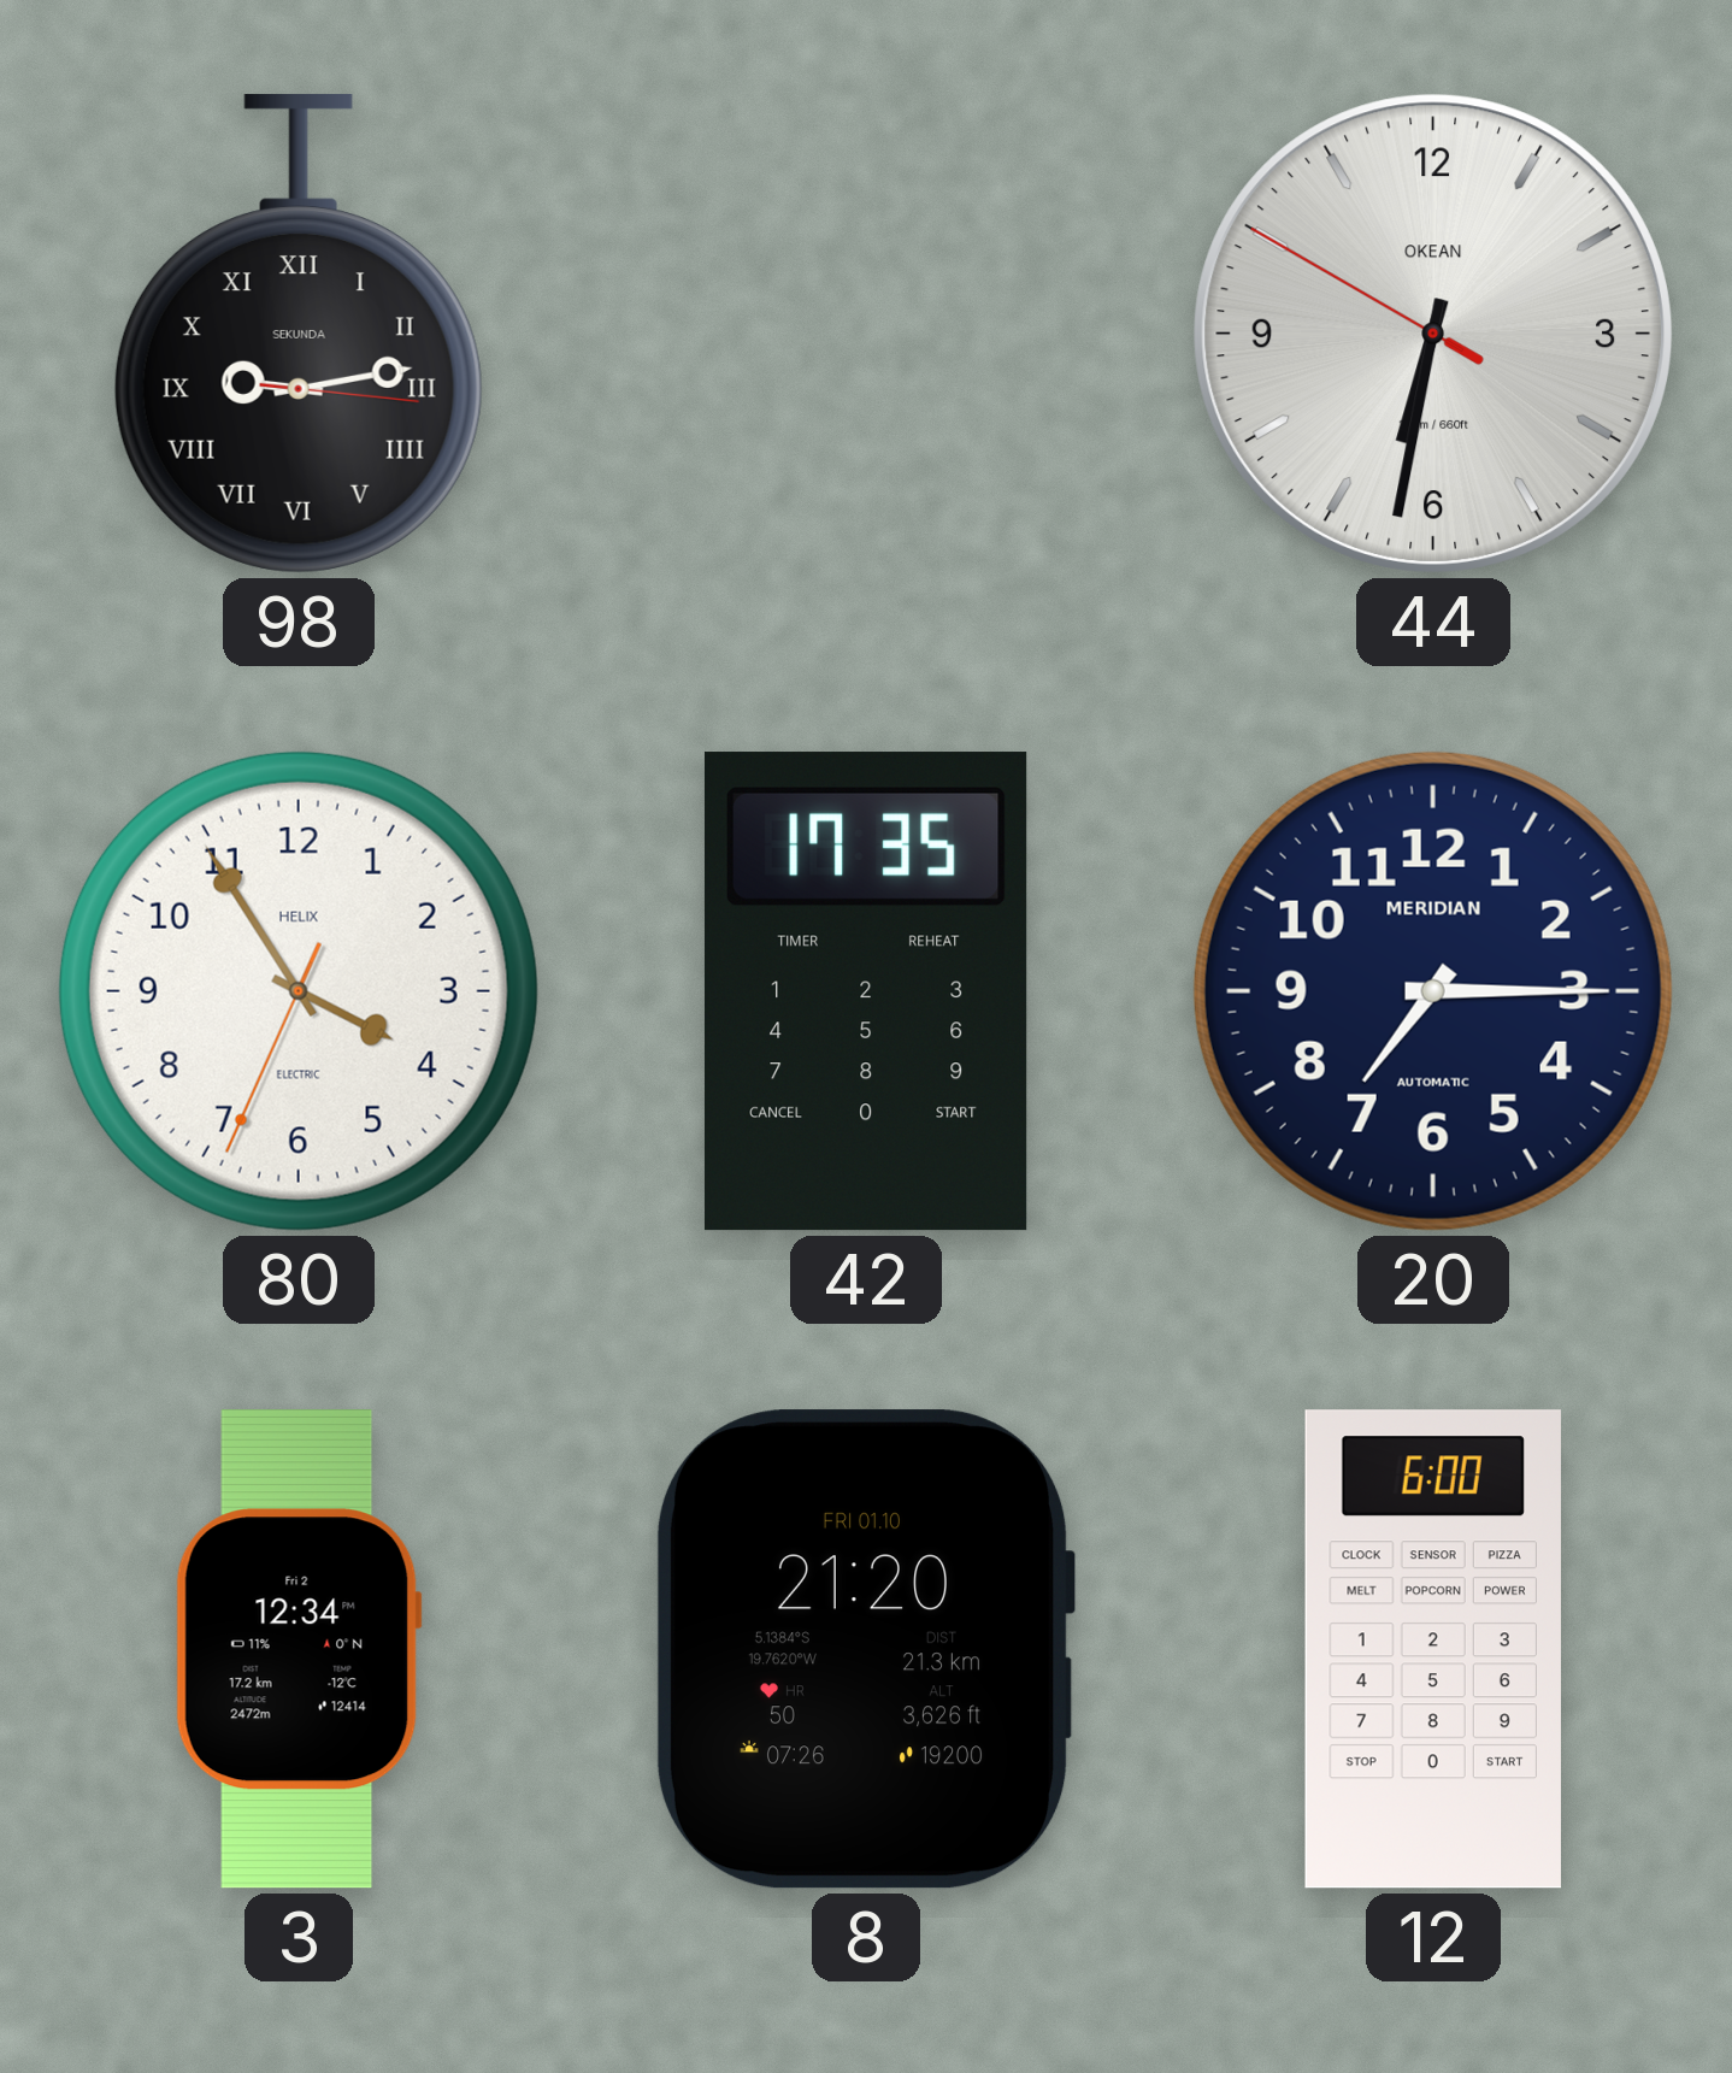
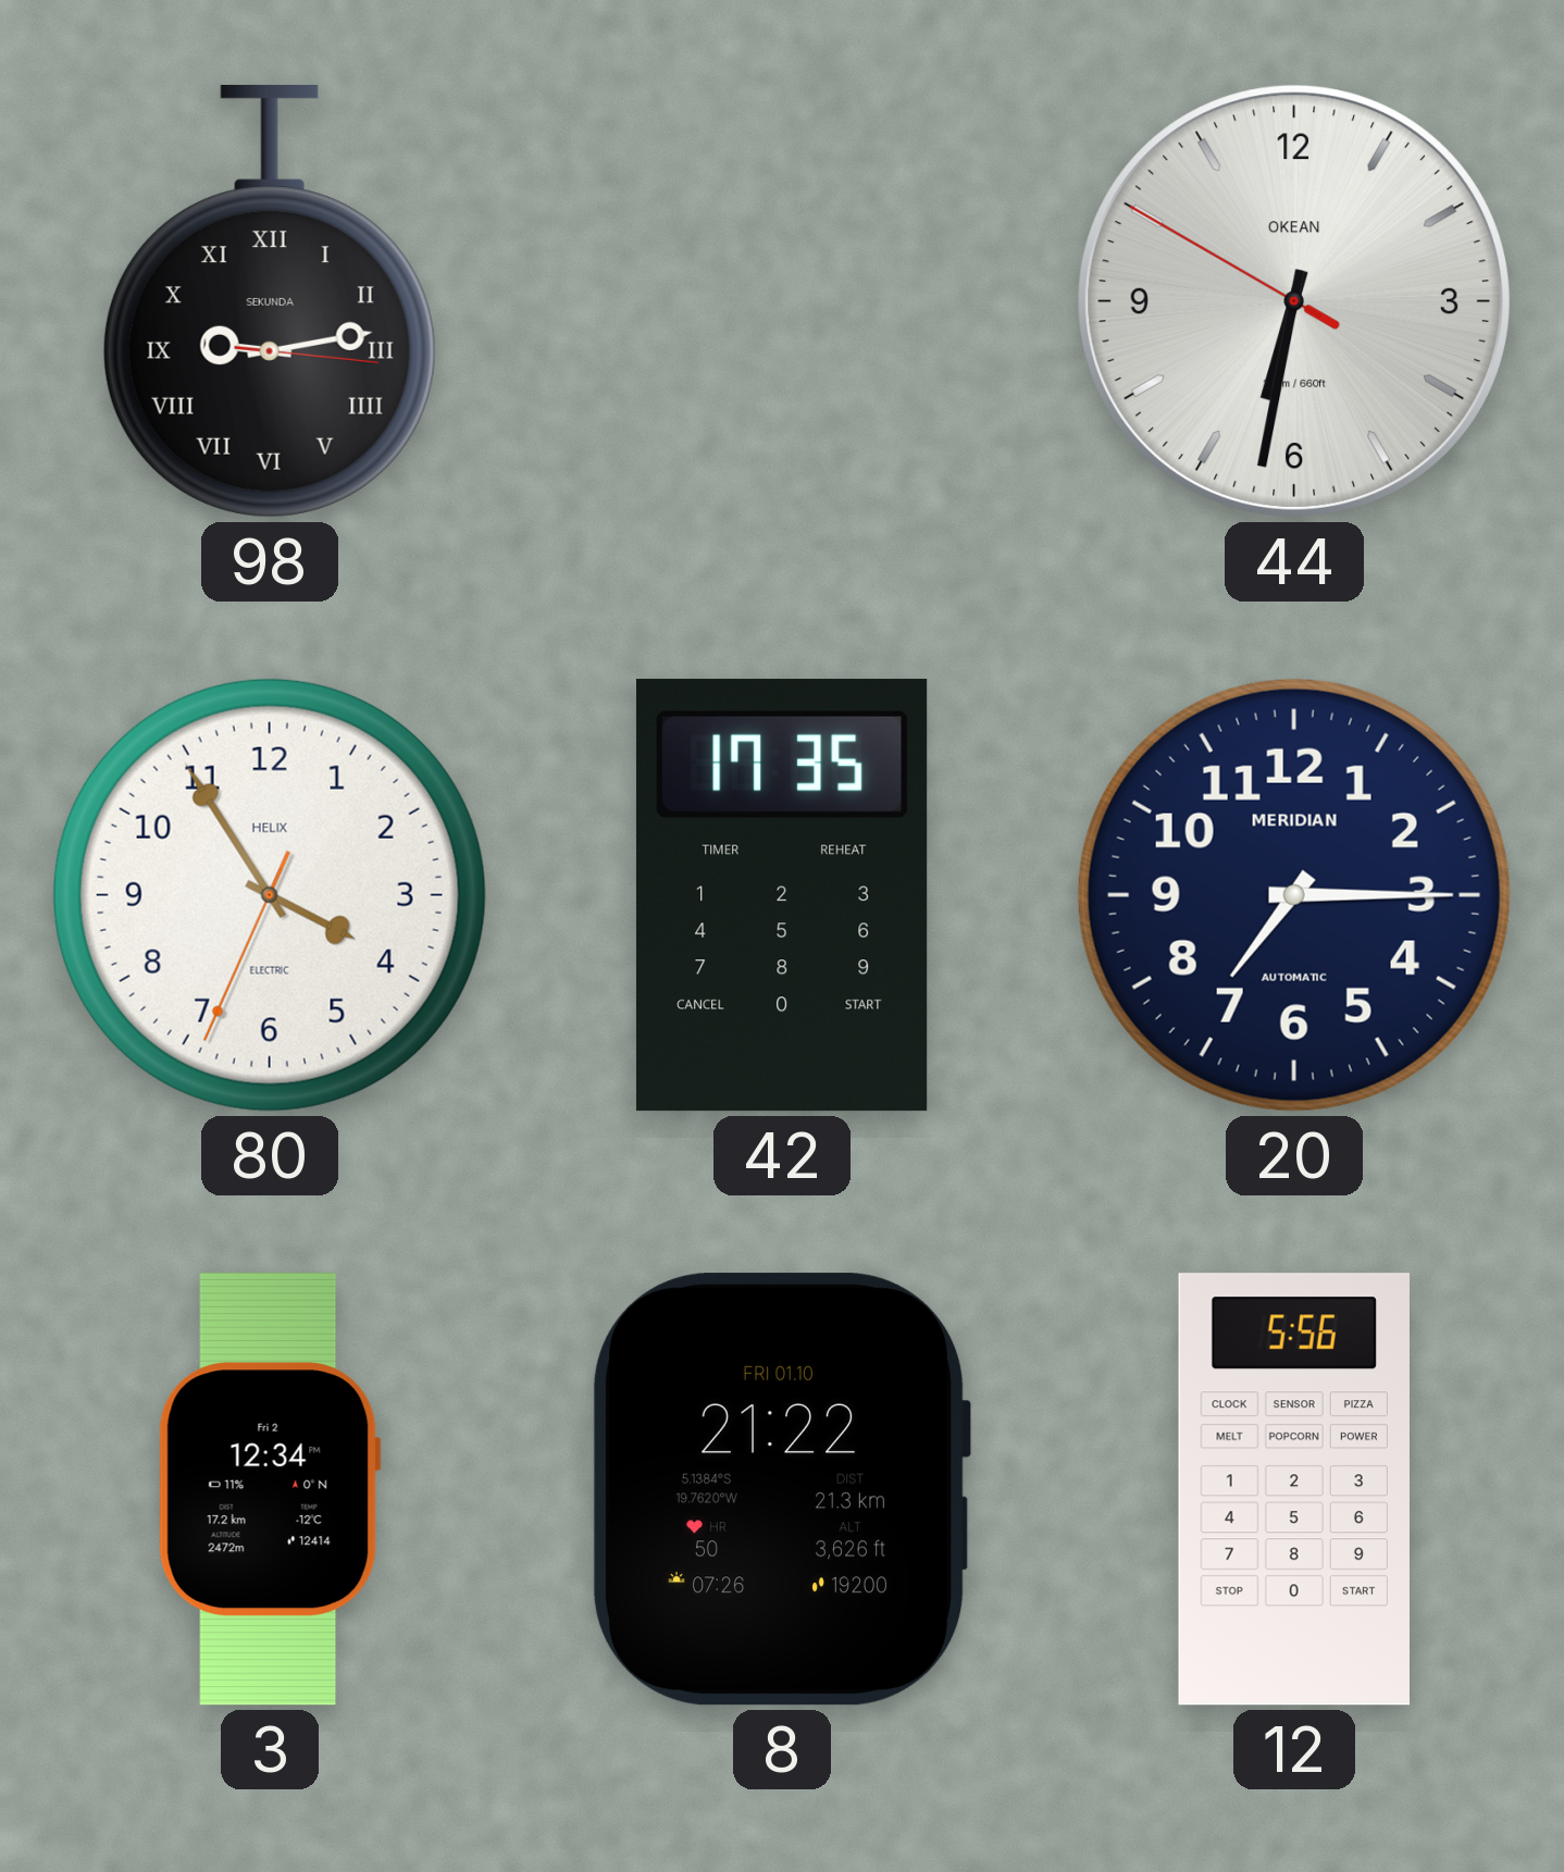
8: 21:20 -> 21:22 (782, 1489)
12: 6:00 -> 5:56 (1294, 1489)
